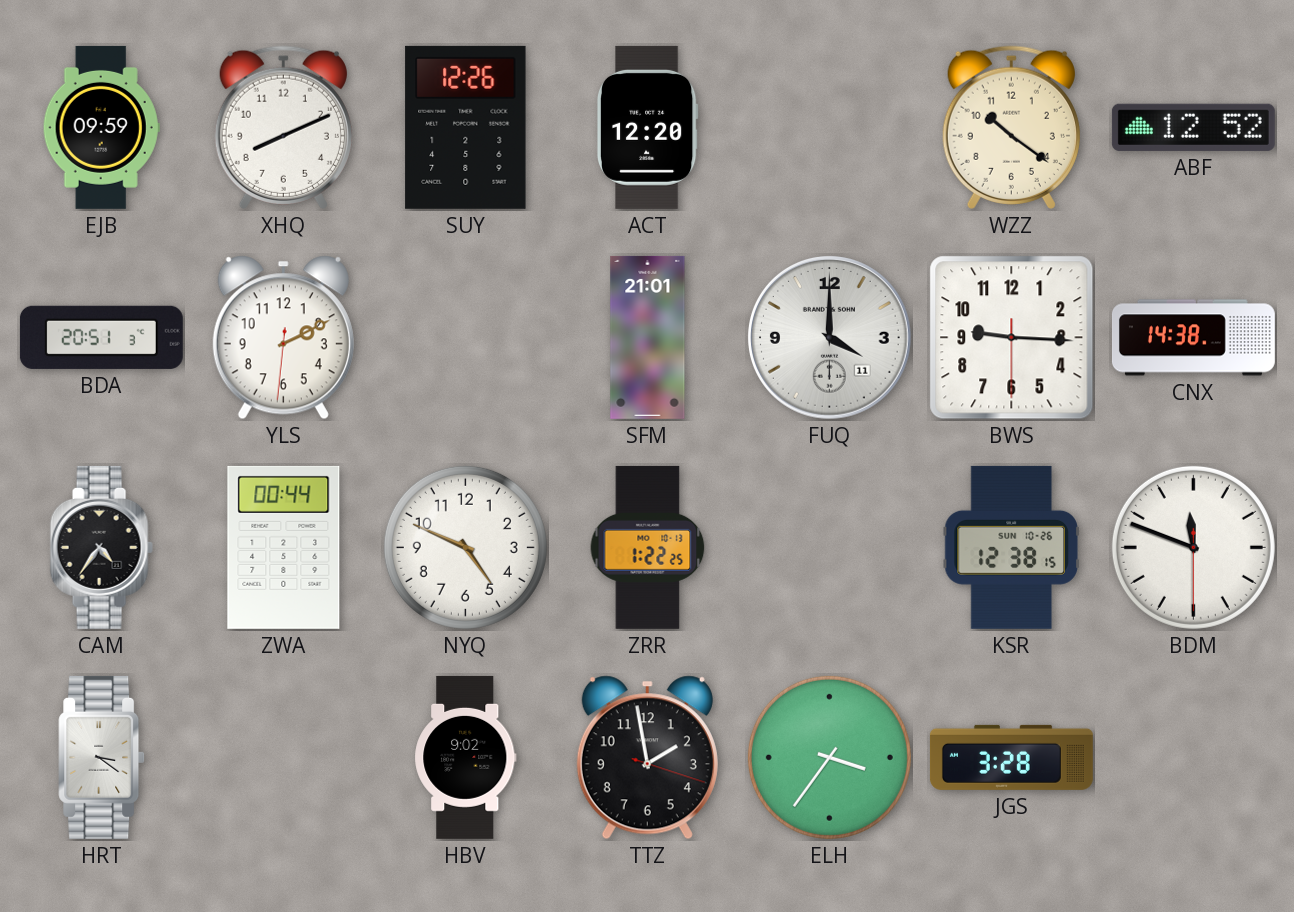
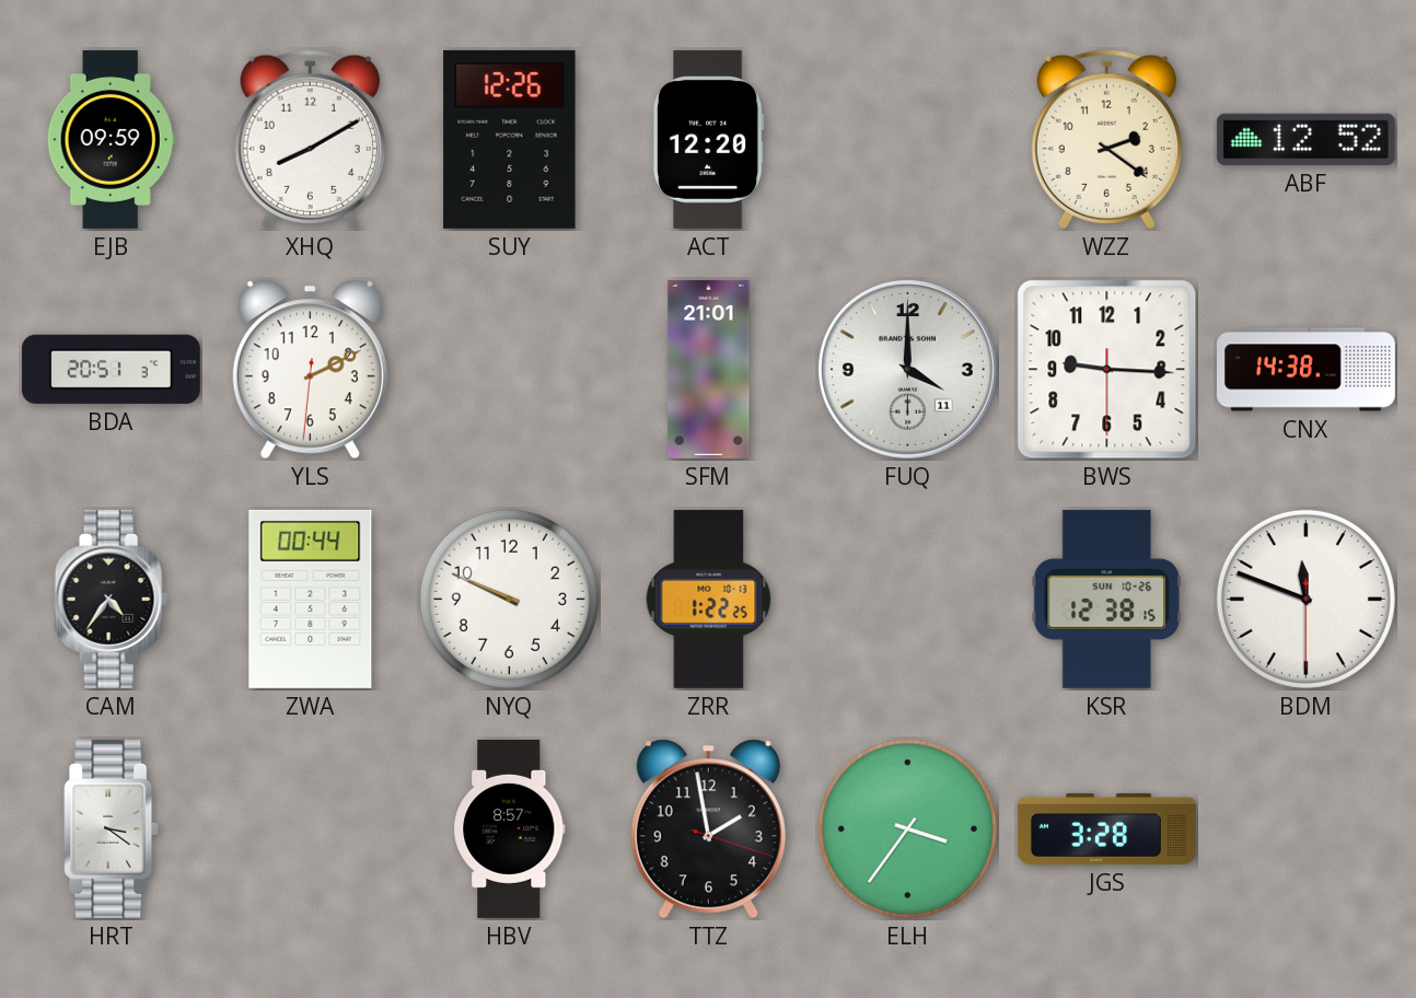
XHQ: 8:11 -> 8:10 (310, 139)
WZZ: 10:21 -> 2:21 (1106, 139)
NYQ: 4:49 -> 9:49 (509, 599)
HBV: 9:02 -> 8:57 (510, 828)
